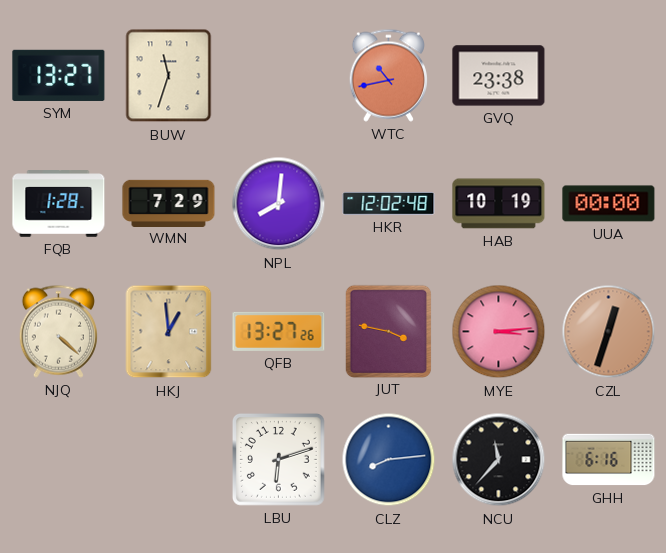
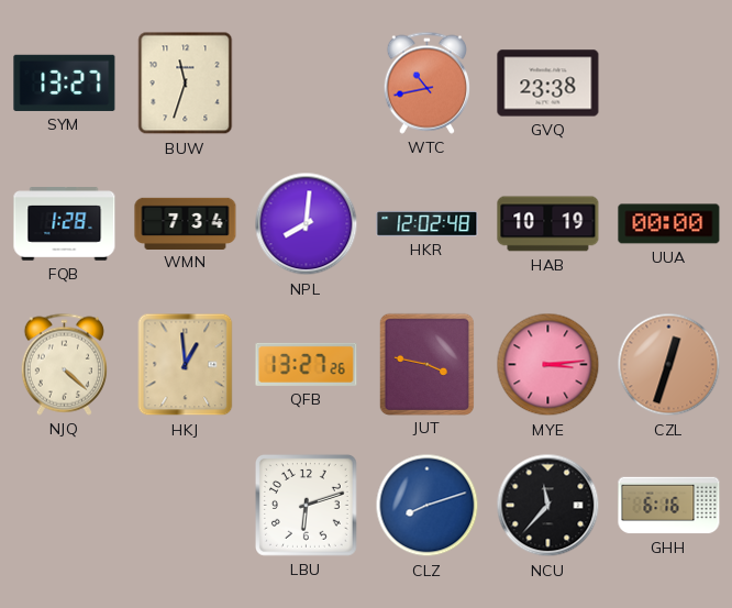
WMN: 7:29 -> 7:34 (186, 223)
CLZ: 8:14 -> 8:12 (428, 506)
